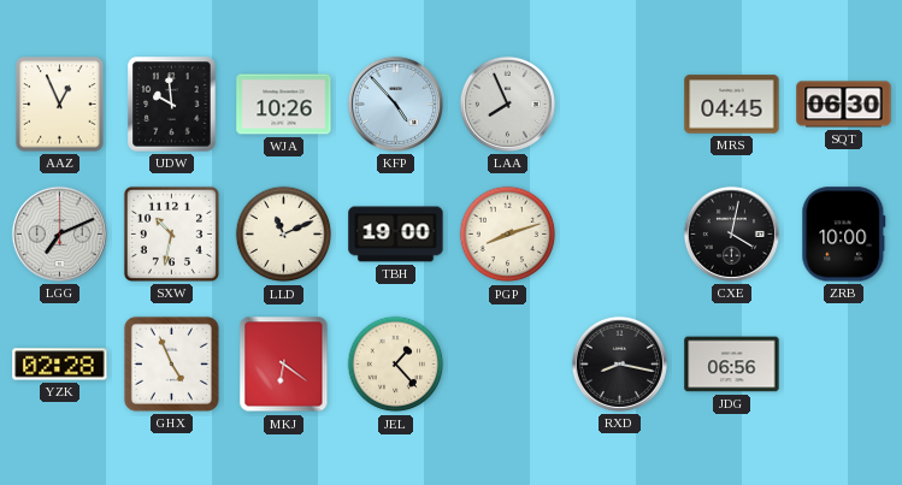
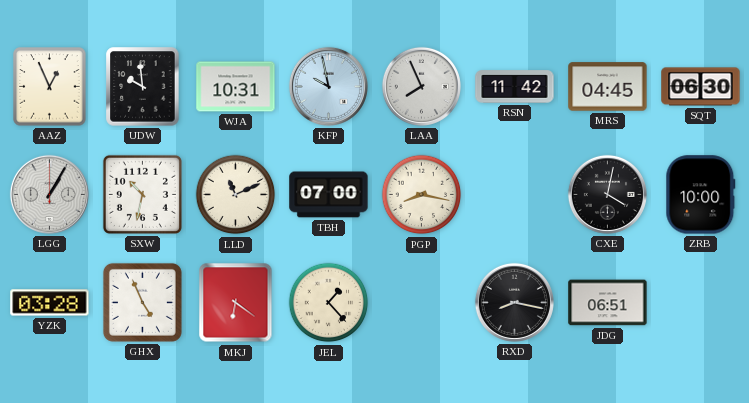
WJA: 10:26 -> 10:31 (236, 87)
KFP: 4:53 -> 9:58 (328, 86)
RSN: none -> 11:42 (515, 87)
LGG: 7:11 -> 1:05 (49, 194)
TBH: 19:00 -> 07:00 (329, 195)
PGP: 8:12 -> 8:17 (422, 195)
YZK: 02:28 -> 03:28 (50, 303)
JDG: 06:56 -> 06:51 (608, 303)
